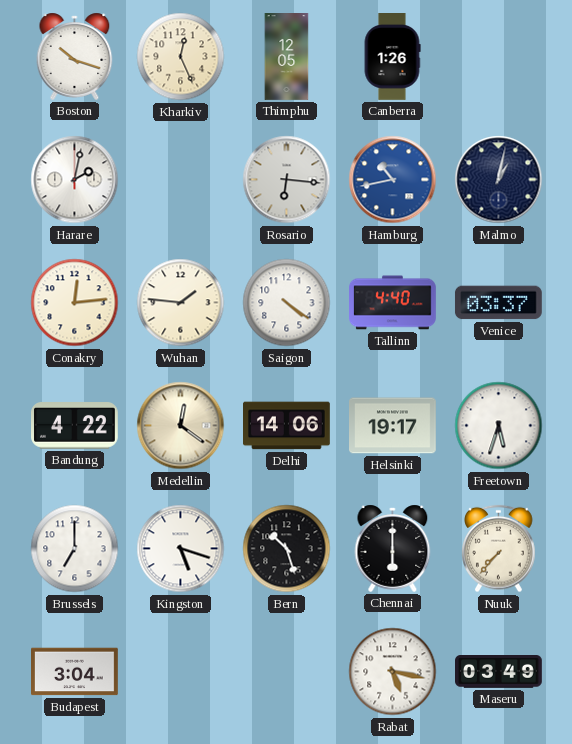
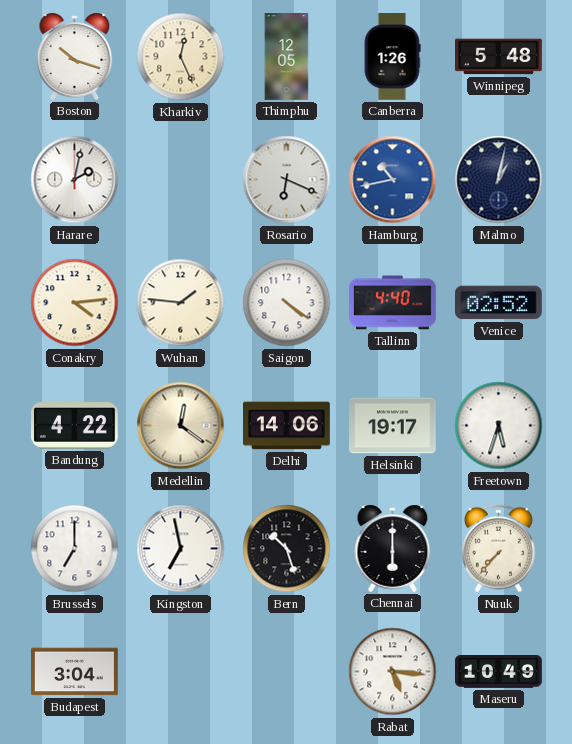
Winnipeg: none -> 5:48 (499, 57)
Rosario: 6:16 -> 6:19 (287, 180)
Conakry: 12:14 -> 4:14 (75, 303)
Venice: 03:37 -> 02:52 (498, 303)
Kingston: 5:18 -> 6:58 (181, 549)
Rabat: 5:17 -> 5:16 (393, 672)
Maseru: 03:49 -> 10:49 (499, 672)
